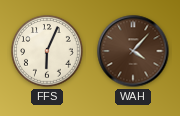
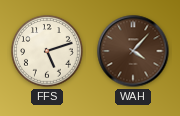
FFS: 6:04 -> 5:12 (48, 52)
